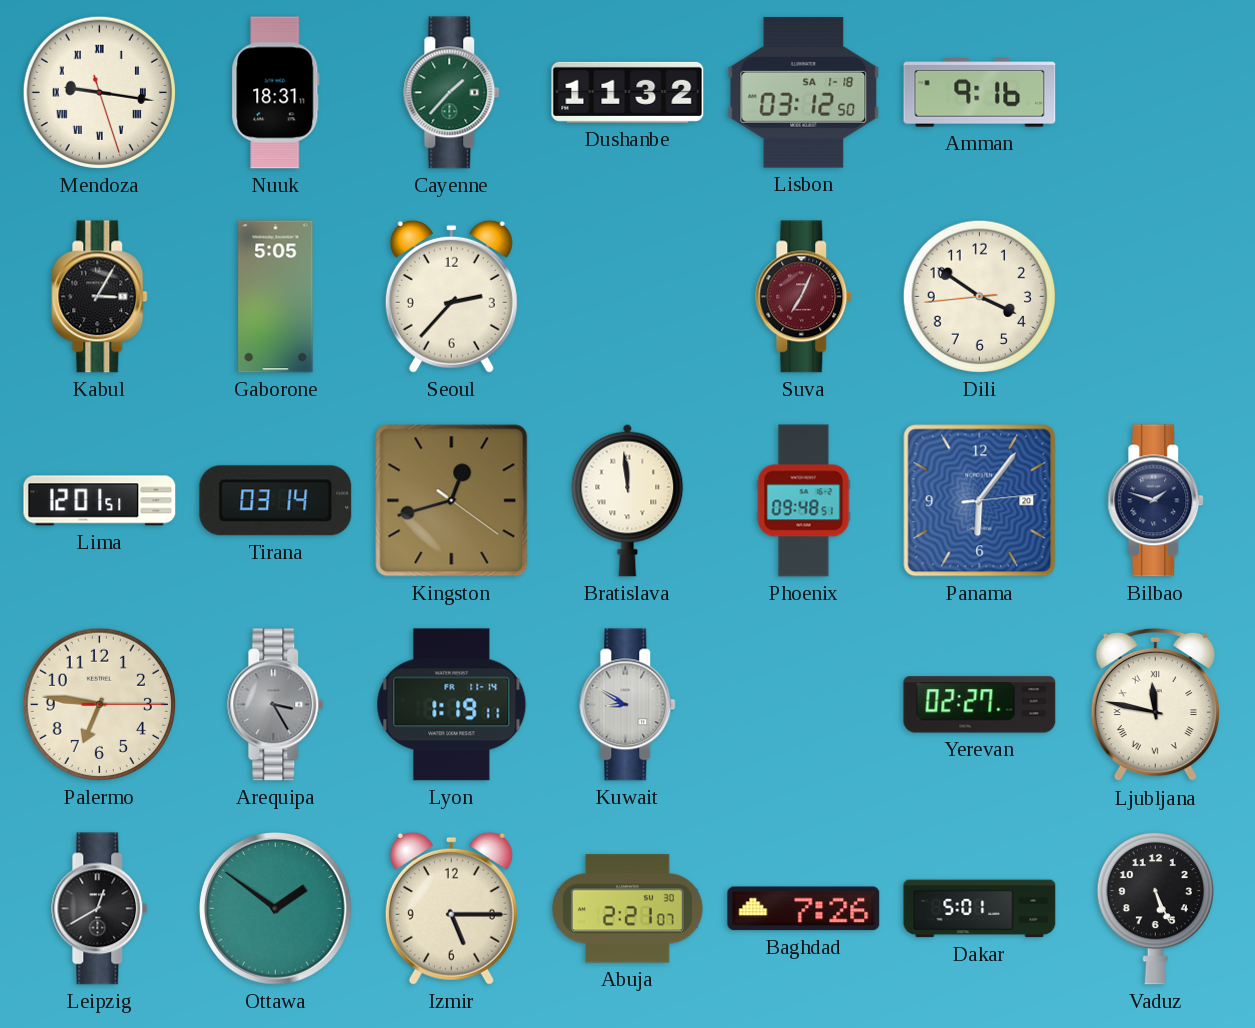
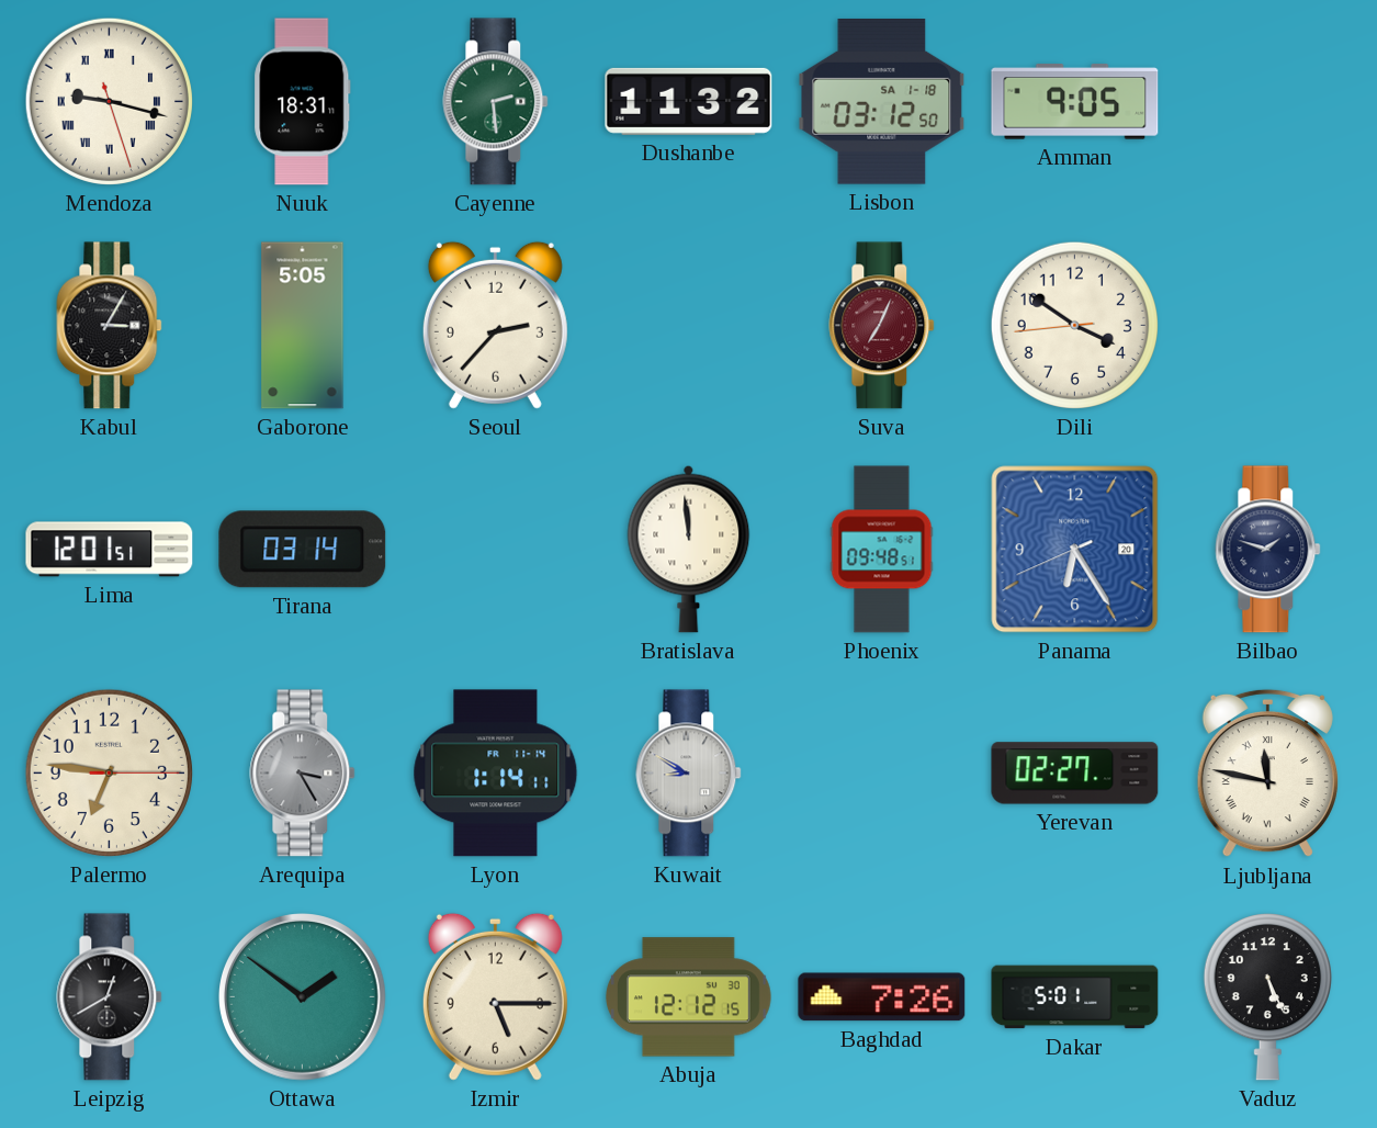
Mendoza: 9:16 -> 9:17 (109, 101)
Cayenne: 1:37 -> 2:29 (496, 102)
Amman: 9:16 -> 9:05 (1075, 102)
Kingston: 12:42 -> none (452, 501)
Panama: 6:06 -> 6:24 (1075, 550)
Lyon: 1:19 -> 1:14 (496, 774)
Abuja: 2:21 -> 12:12 (688, 997)
